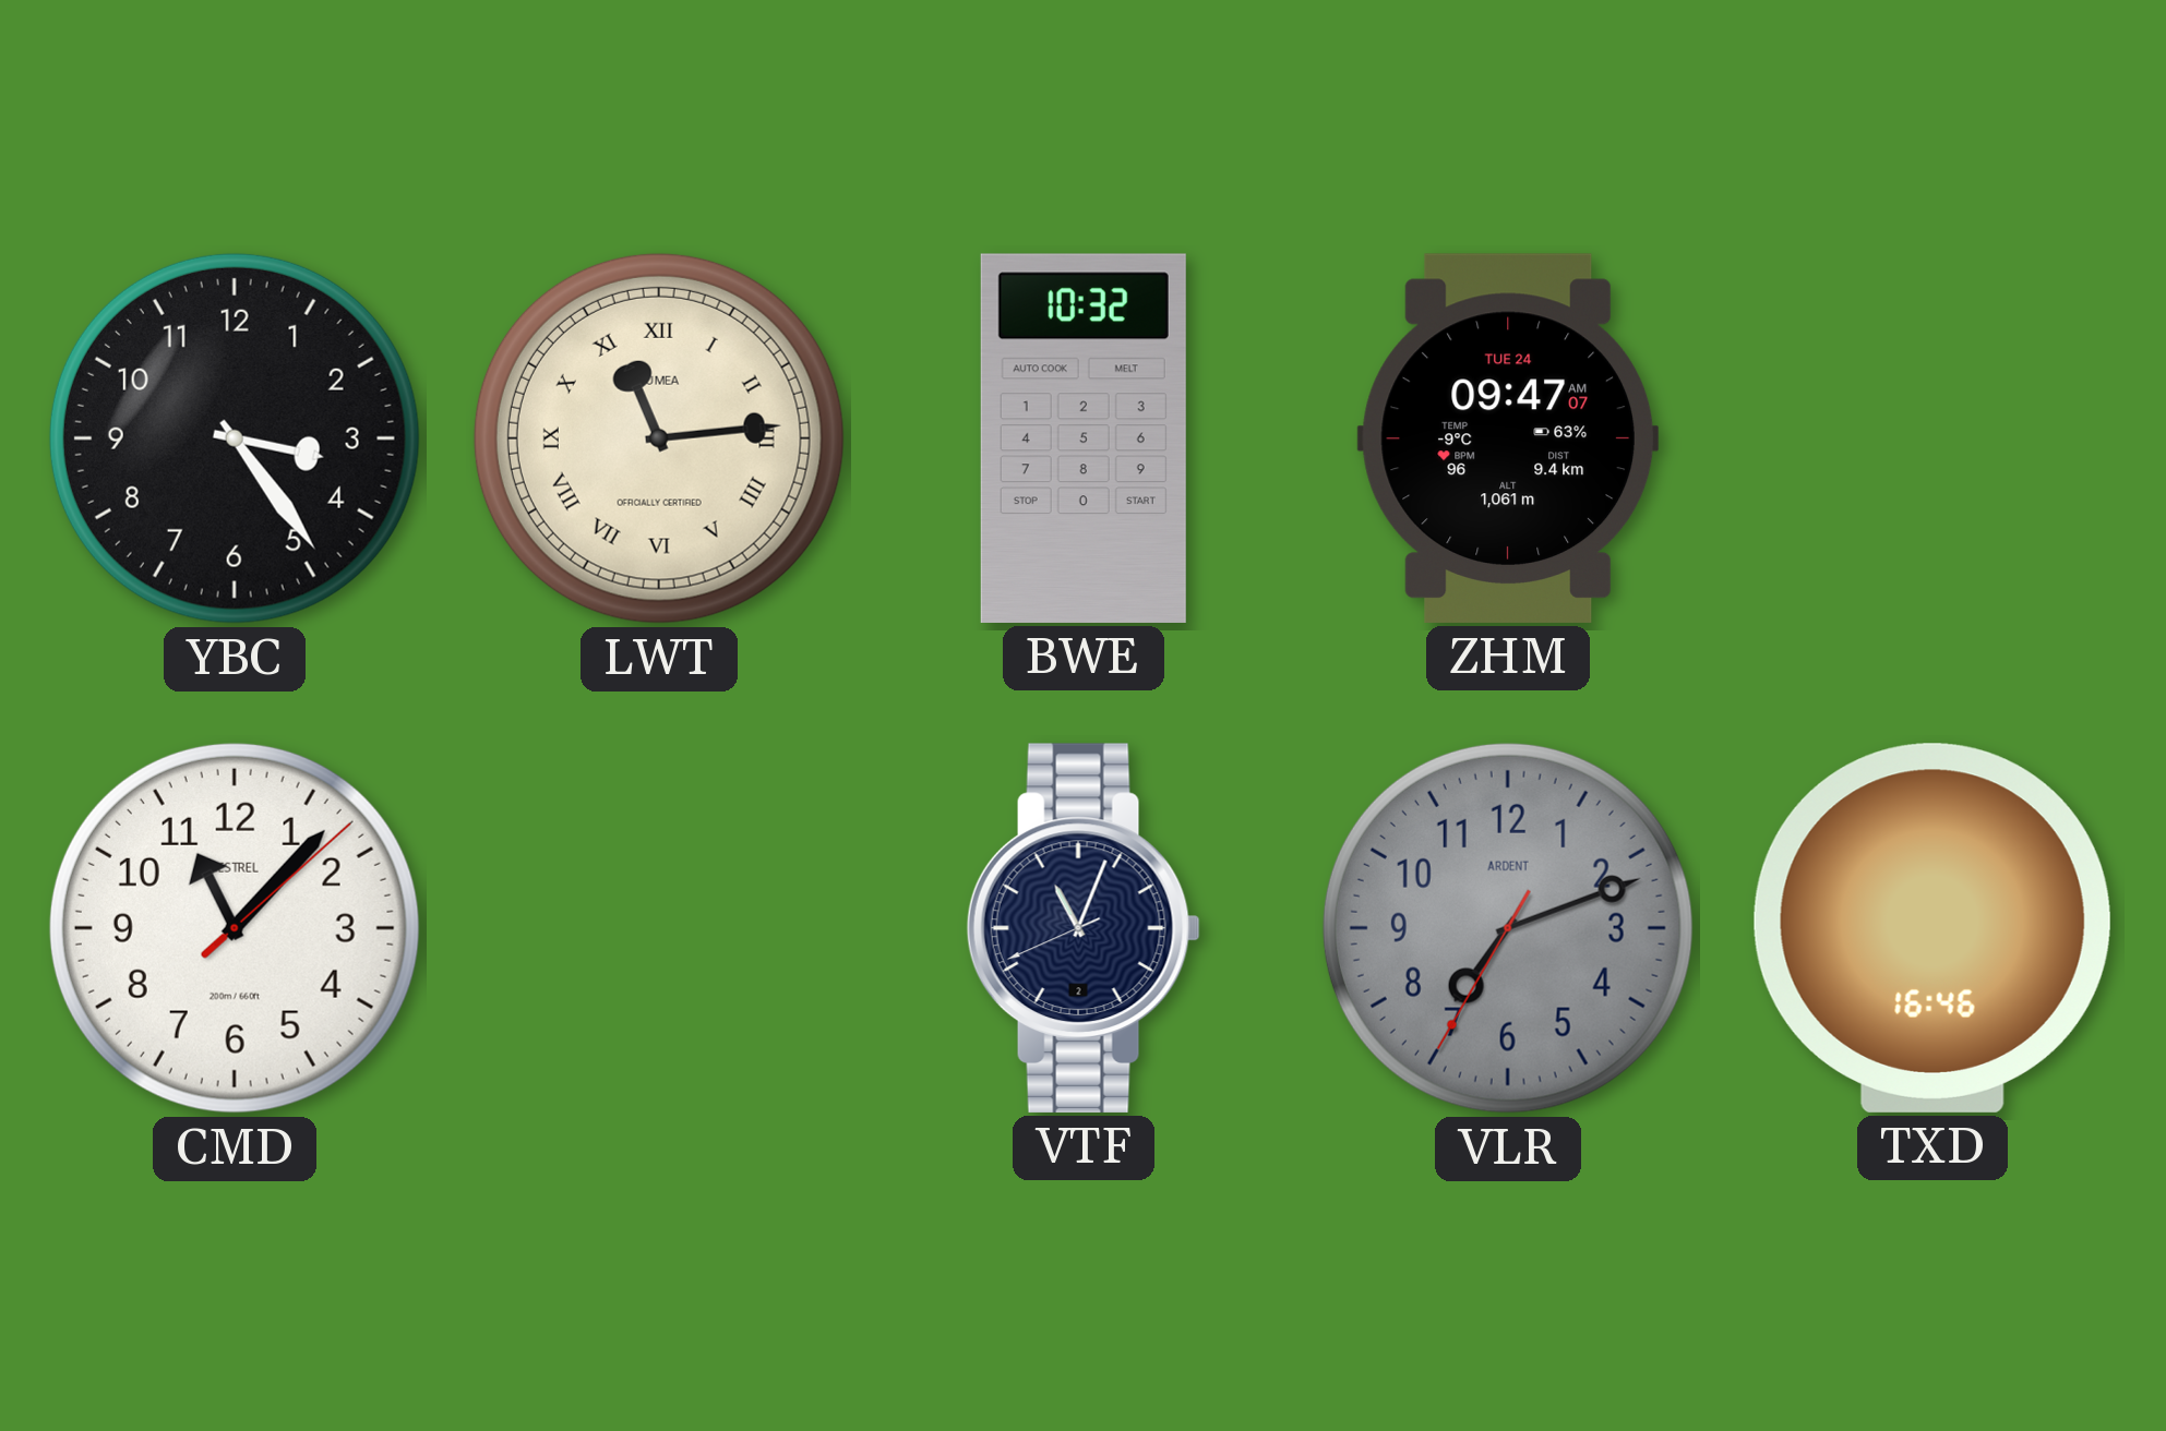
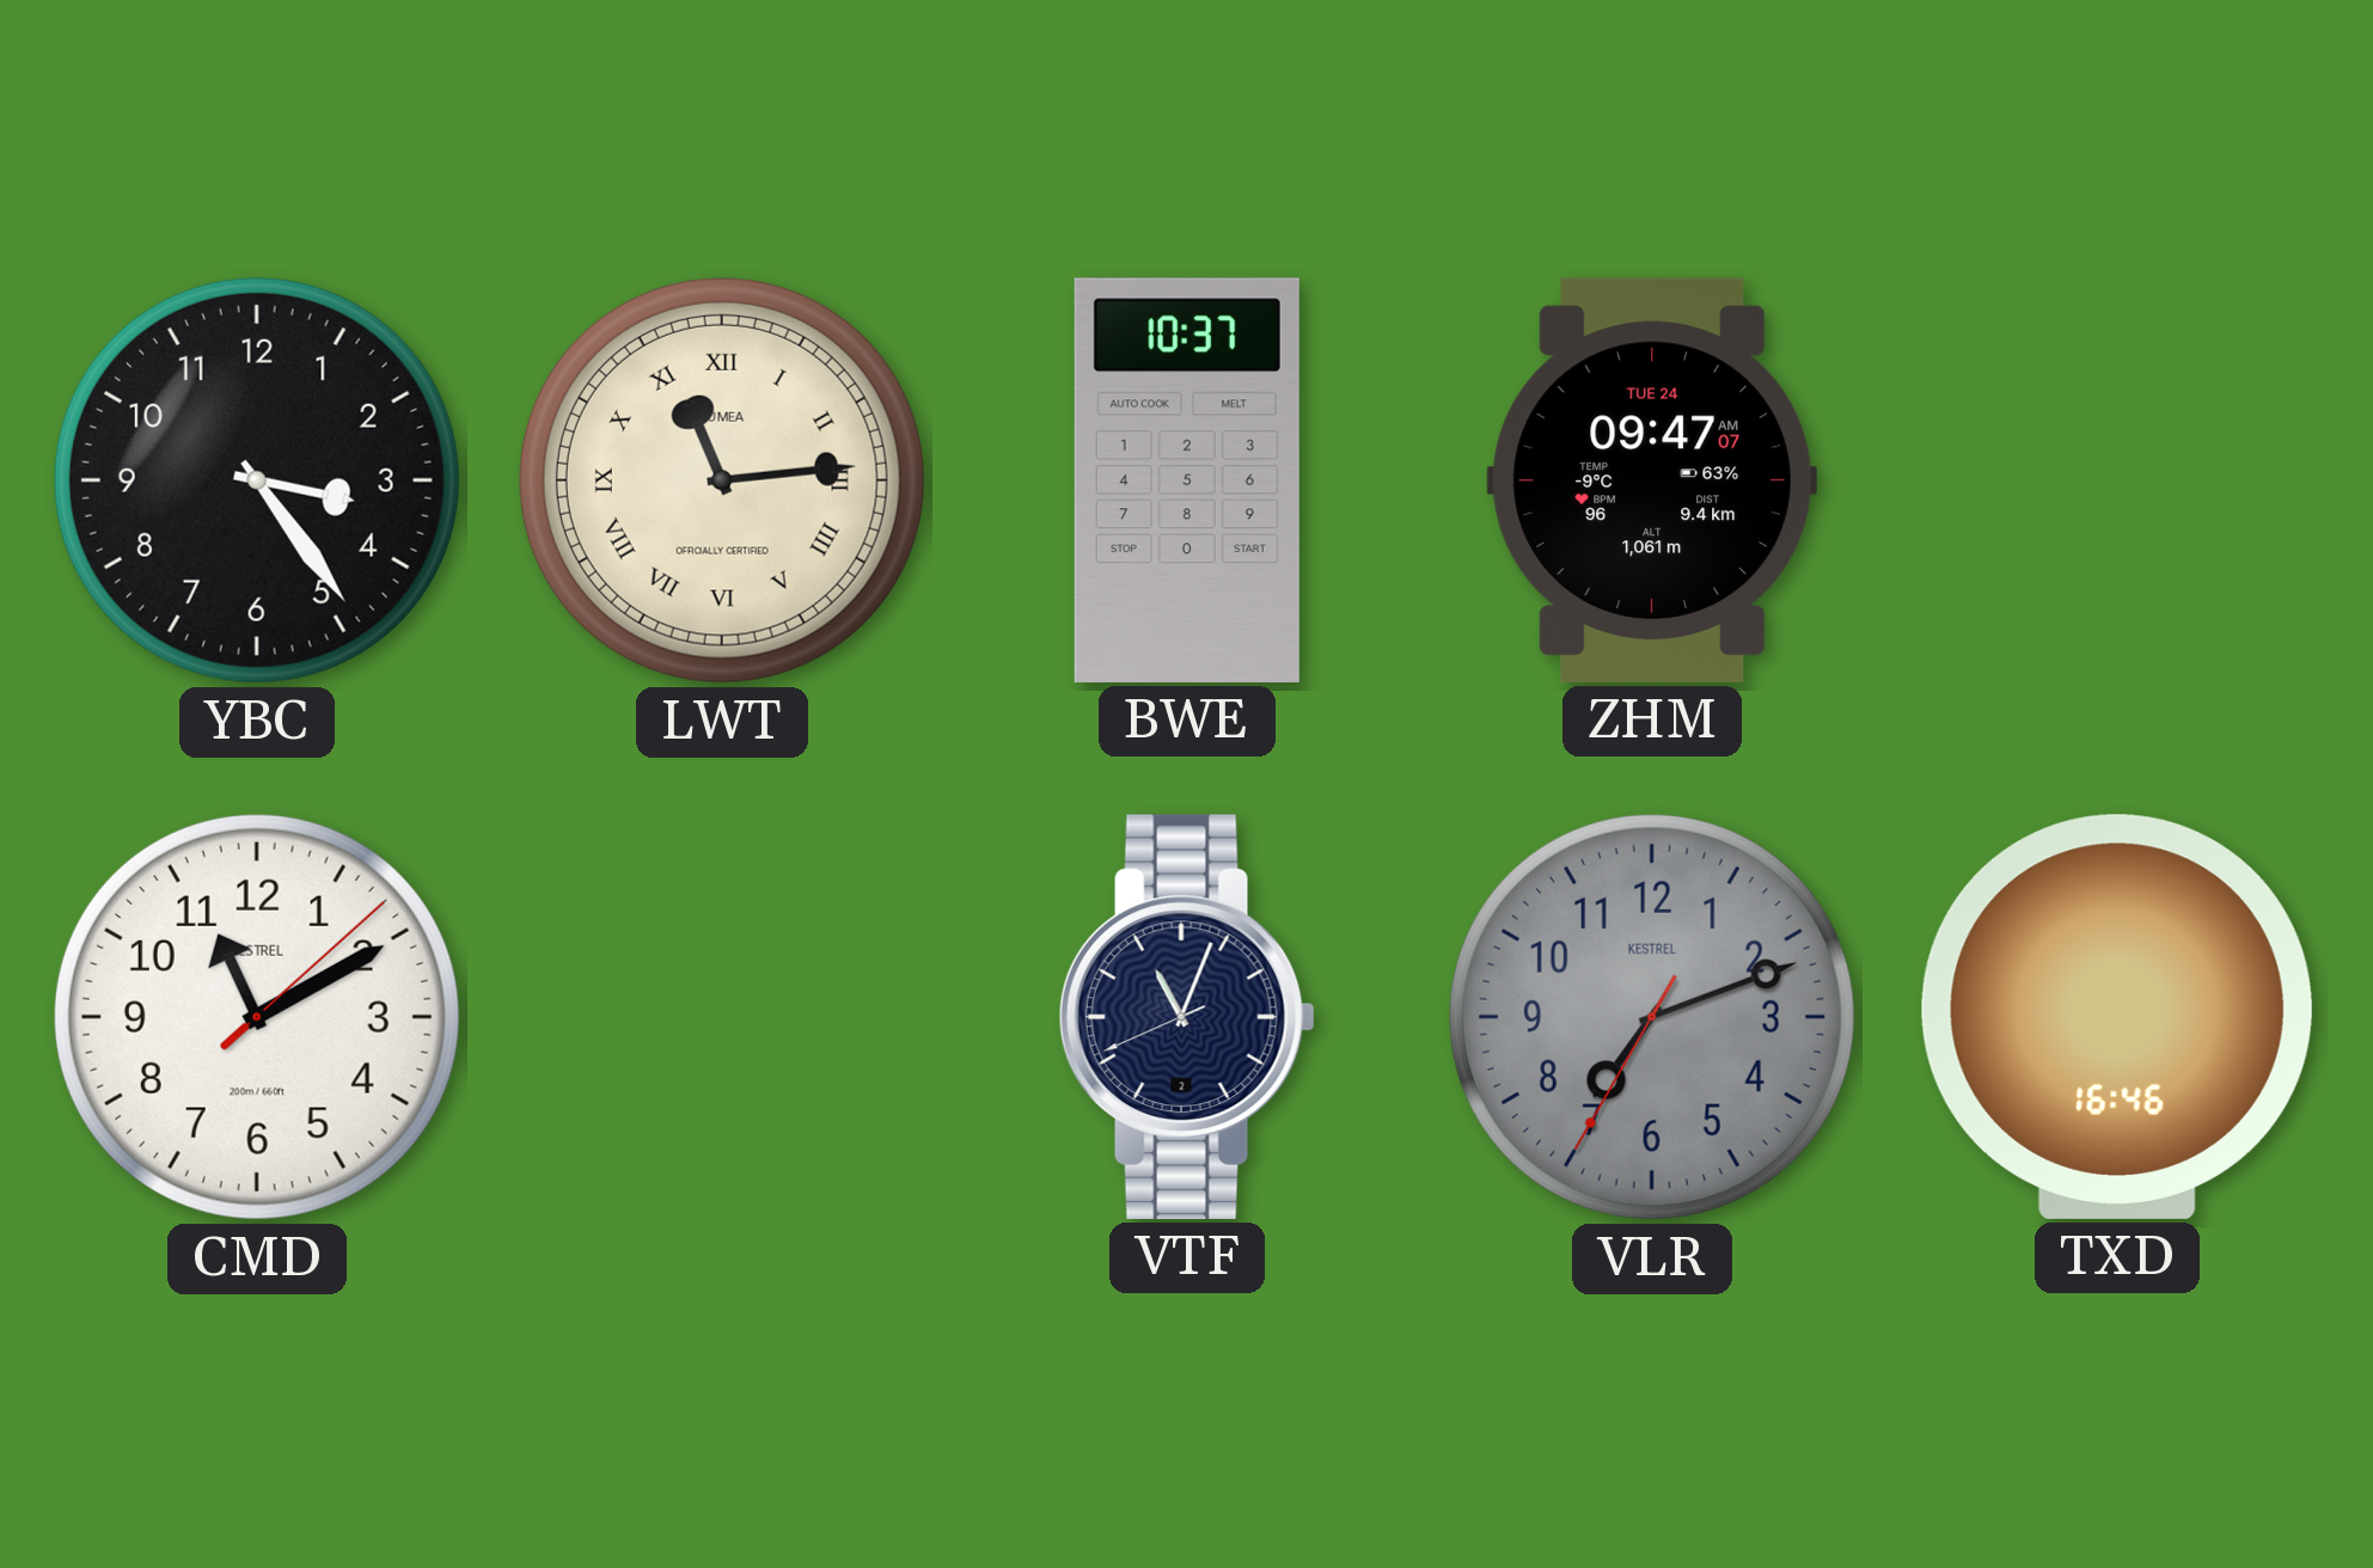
BWE: 10:32 -> 10:37 (1187, 480)
CMD: 11:07 -> 11:10 (257, 1017)
VLR brand: ARDENT -> KESTREL (1652, 1017)
